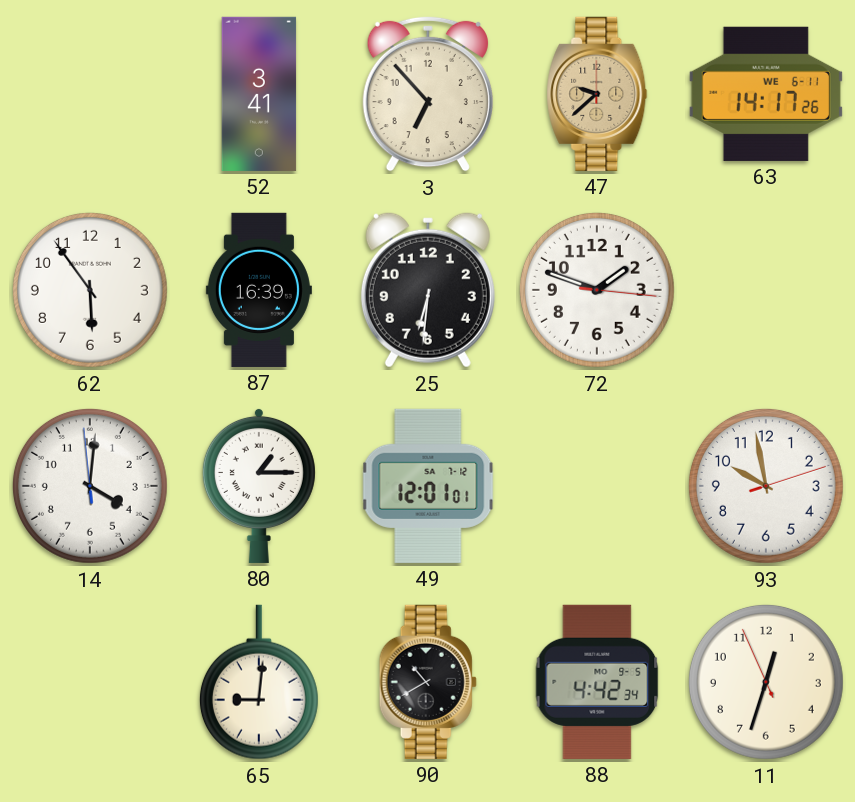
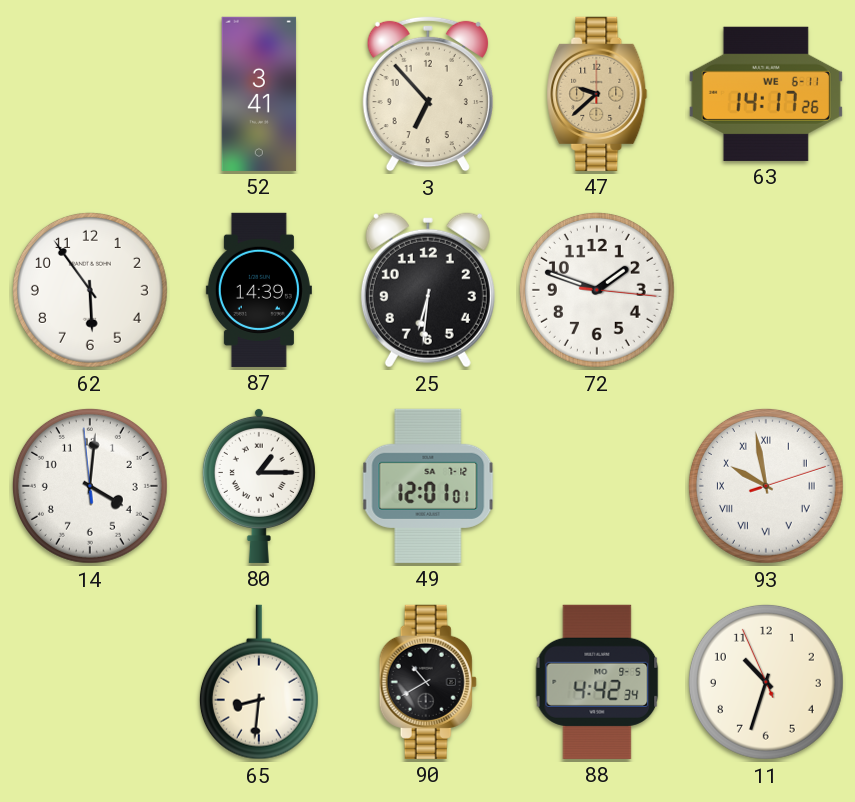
87: 16:39 -> 14:39 (259, 290)
93 numerals: Arabic -> Roman (766, 486)
65: 9:01 -> 8:31 (259, 682)
11: 12:32 -> 10:32 (766, 682)
